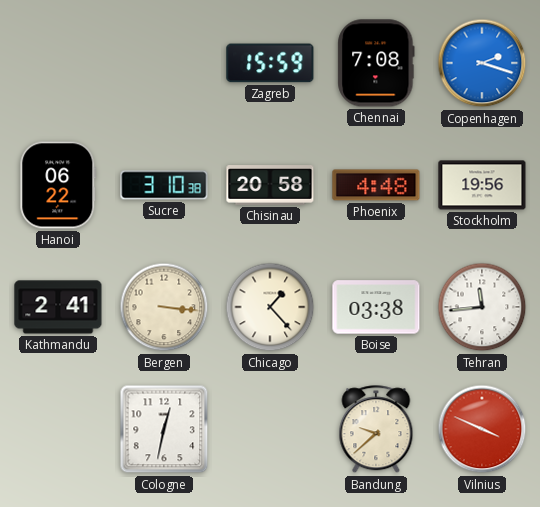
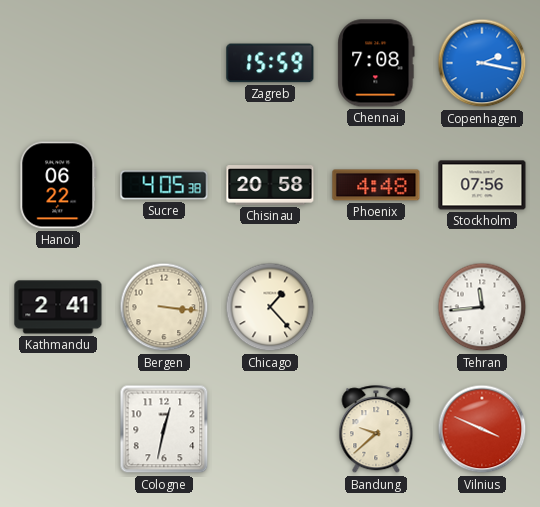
Copenhagen: 2:18 -> 2:17 (482, 63)
Sucre: 3:10 -> 4:05 (164, 185)
Stockholm: 19:56 -> 07:56 (482, 185)
Boise: 03:38 -> none (376, 307)
